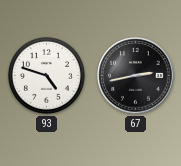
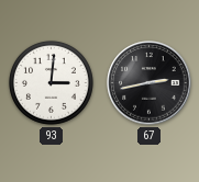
93: 4:48 -> 3:01 (51, 82)
